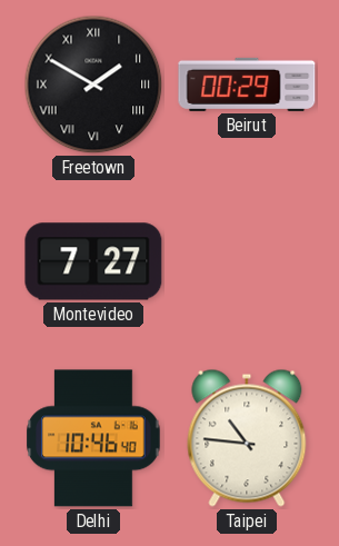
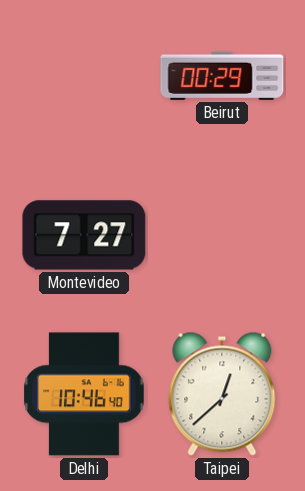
Freetown: 1:50 -> none (93, 85)
Taipei: 10:46 -> 12:38 (222, 394)
